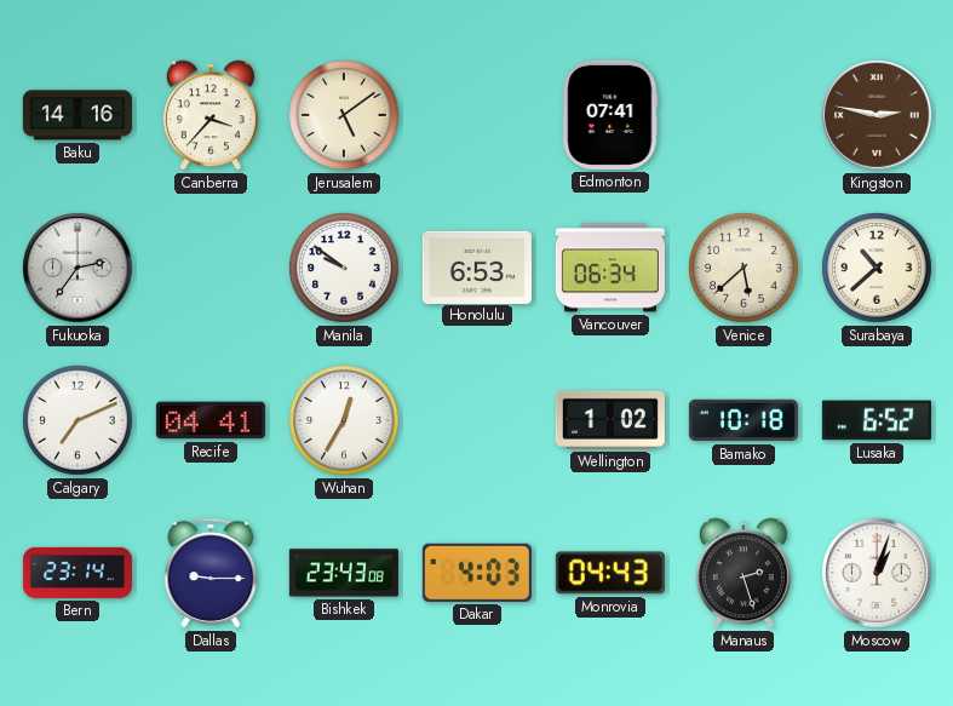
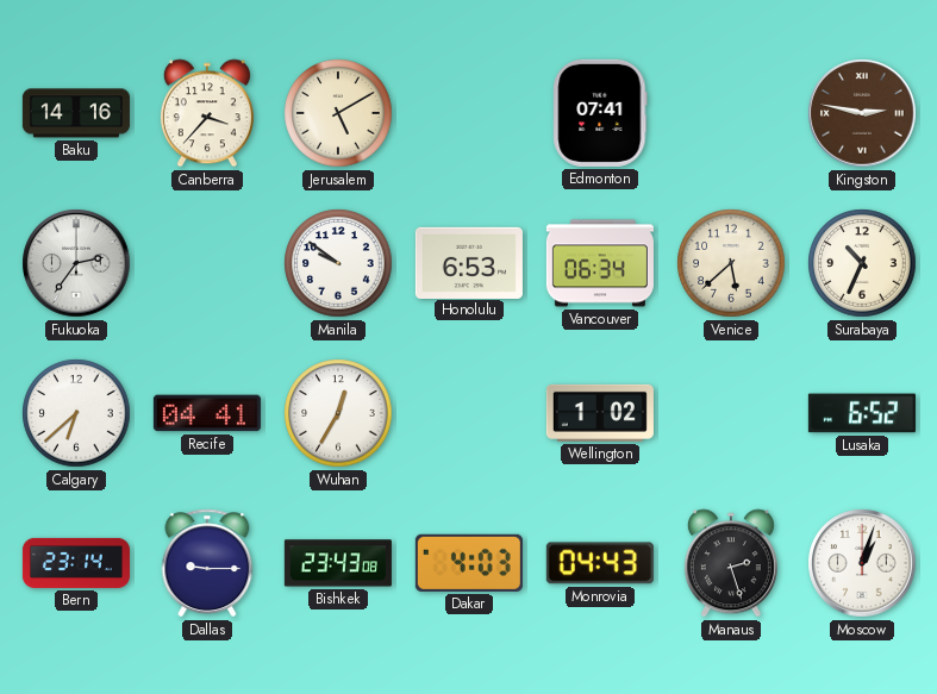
Jerusalem: 5:09 -> 5:10 (338, 113)
Surabaya: 10:38 -> 10:34 (862, 263)
Calgary: 7:11 -> 6:38 (76, 413)
Bamako: 10:18 -> none (744, 420)
